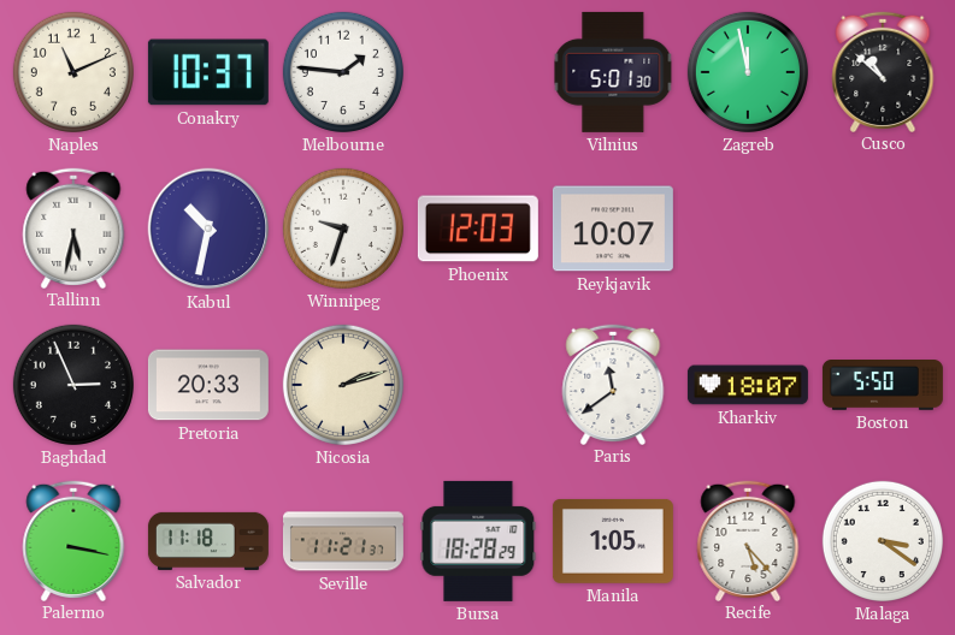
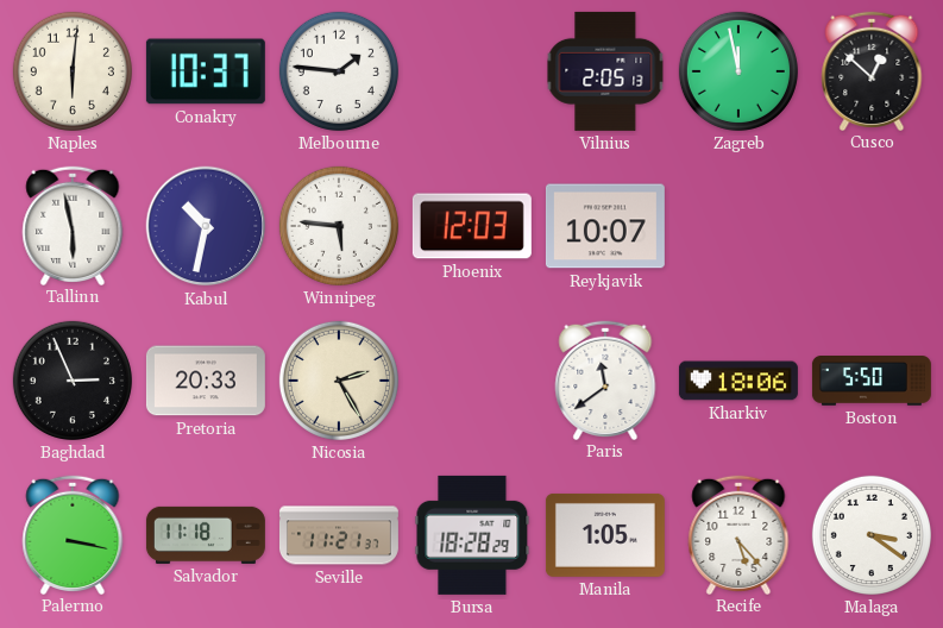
Naples: 11:11 -> 6:01 (73, 71)
Vilnius: 5:01 -> 2:05 (605, 71)
Cusco: 10:52 -> 12:52 (872, 70)
Tallinn: 5:32 -> 5:58 (73, 225)
Winnipeg: 9:33 -> 5:46 (339, 226)
Nicosia: 2:12 -> 2:25 (339, 381)
Kharkiv: 18:07 -> 18:06 (738, 381)
